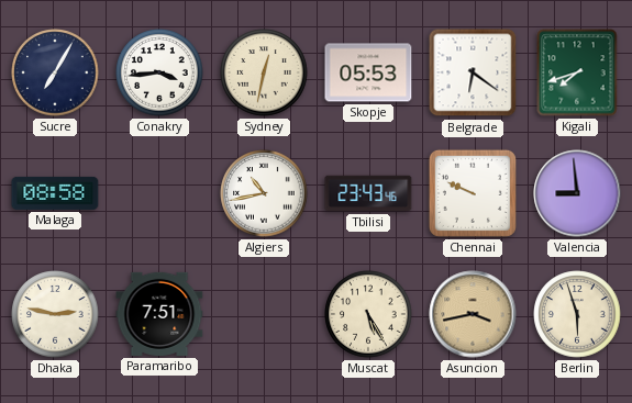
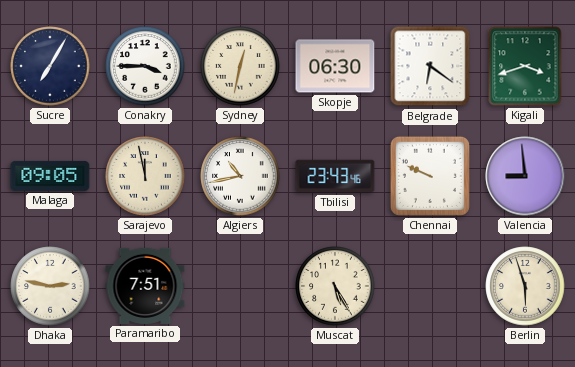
Conakry: 3:44 -> 3:45 (145, 66)
Skopje: 05:53 -> 06:30 (335, 66)
Kigali: 7:42 -> 3:42 (525, 66)
Malaga: 08:58 -> 09:05 (50, 176)
Sarajevo: none -> 11:58 (145, 176)
Asuncion: 3:43 -> none (473, 314)
